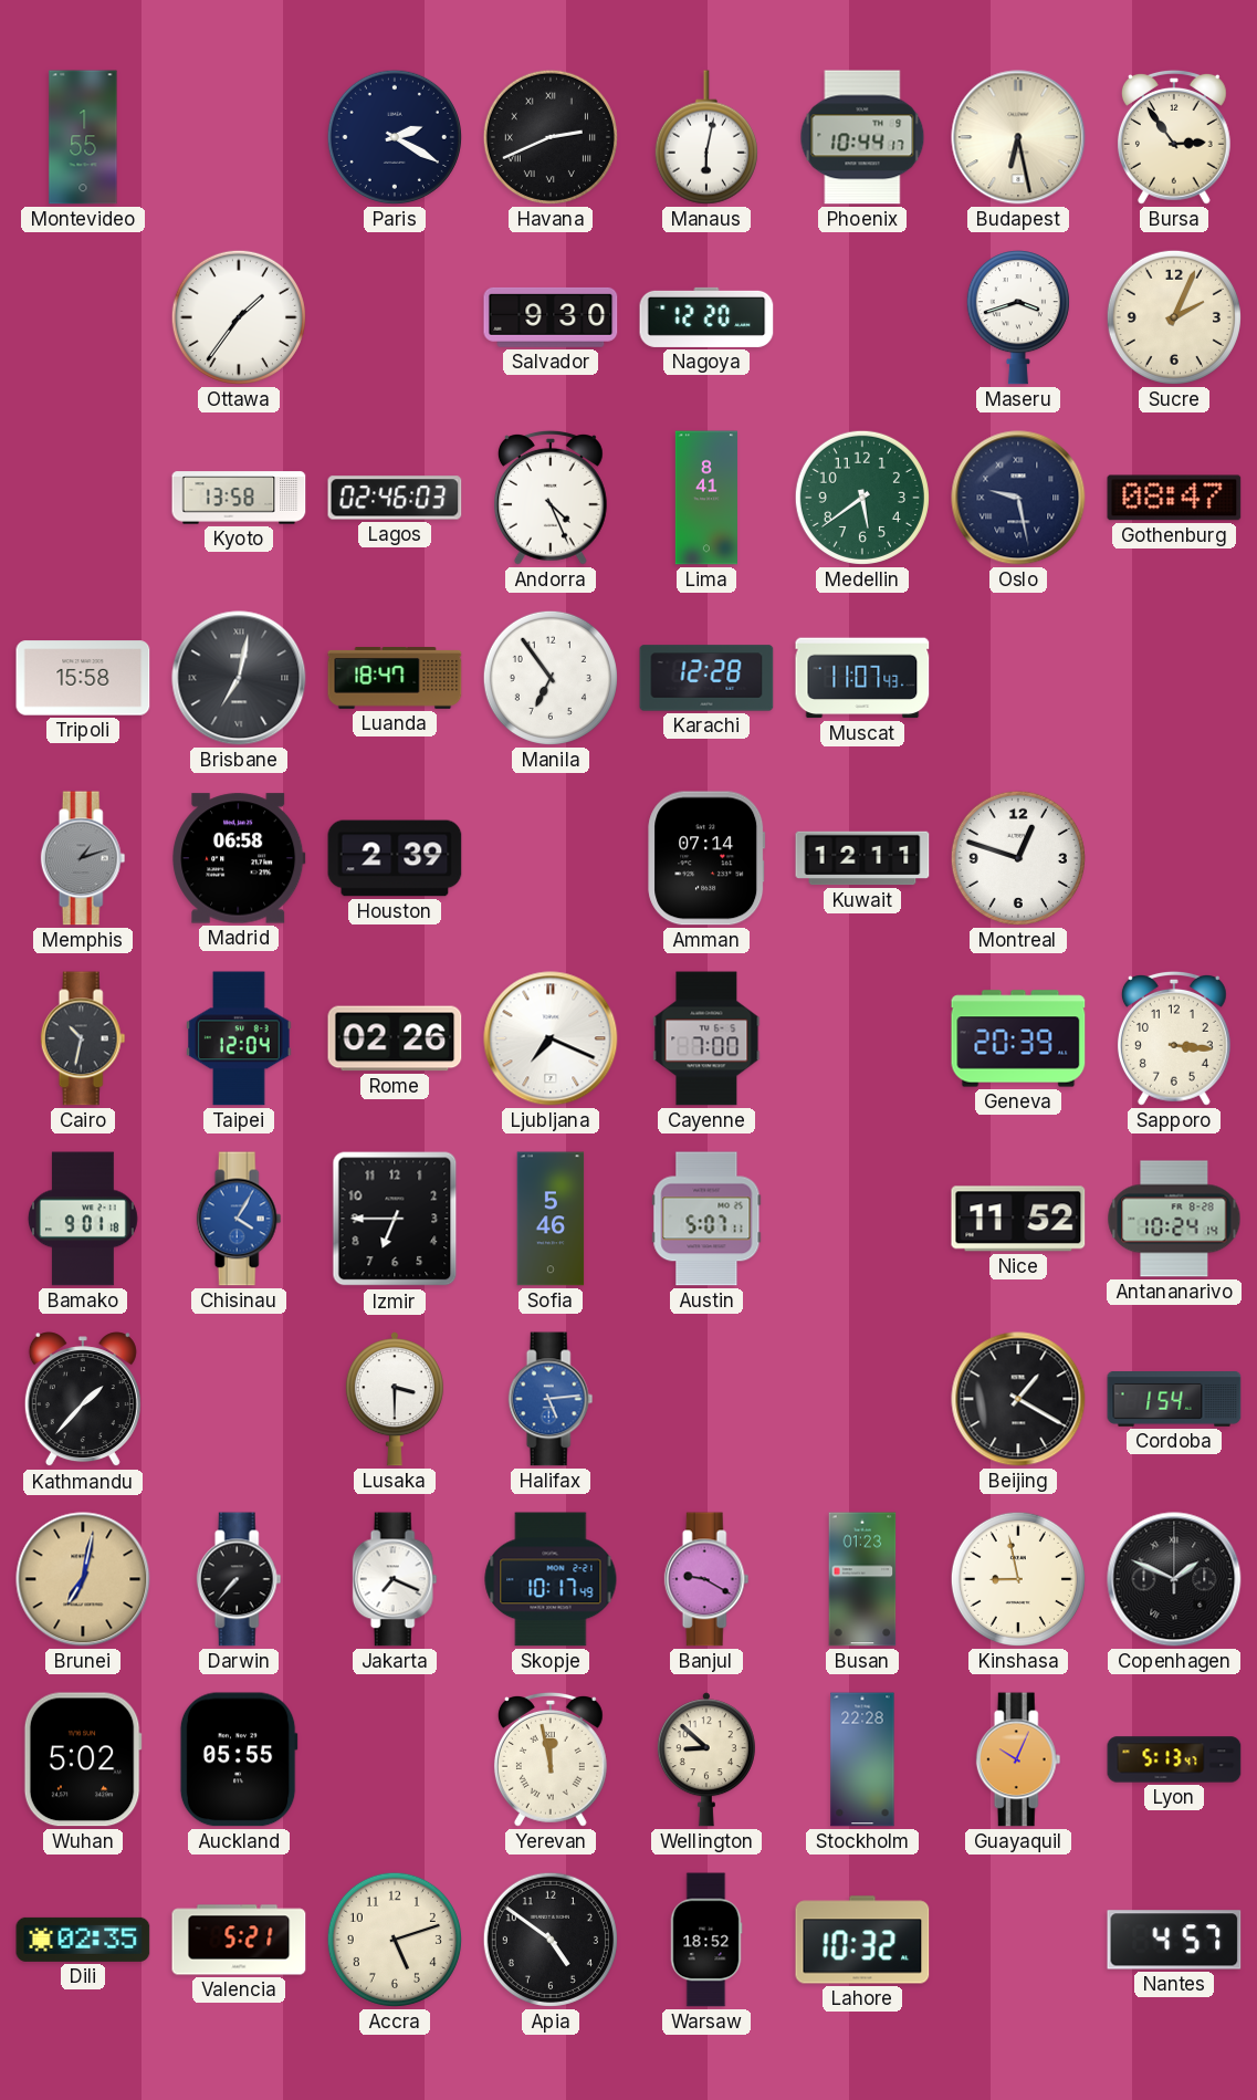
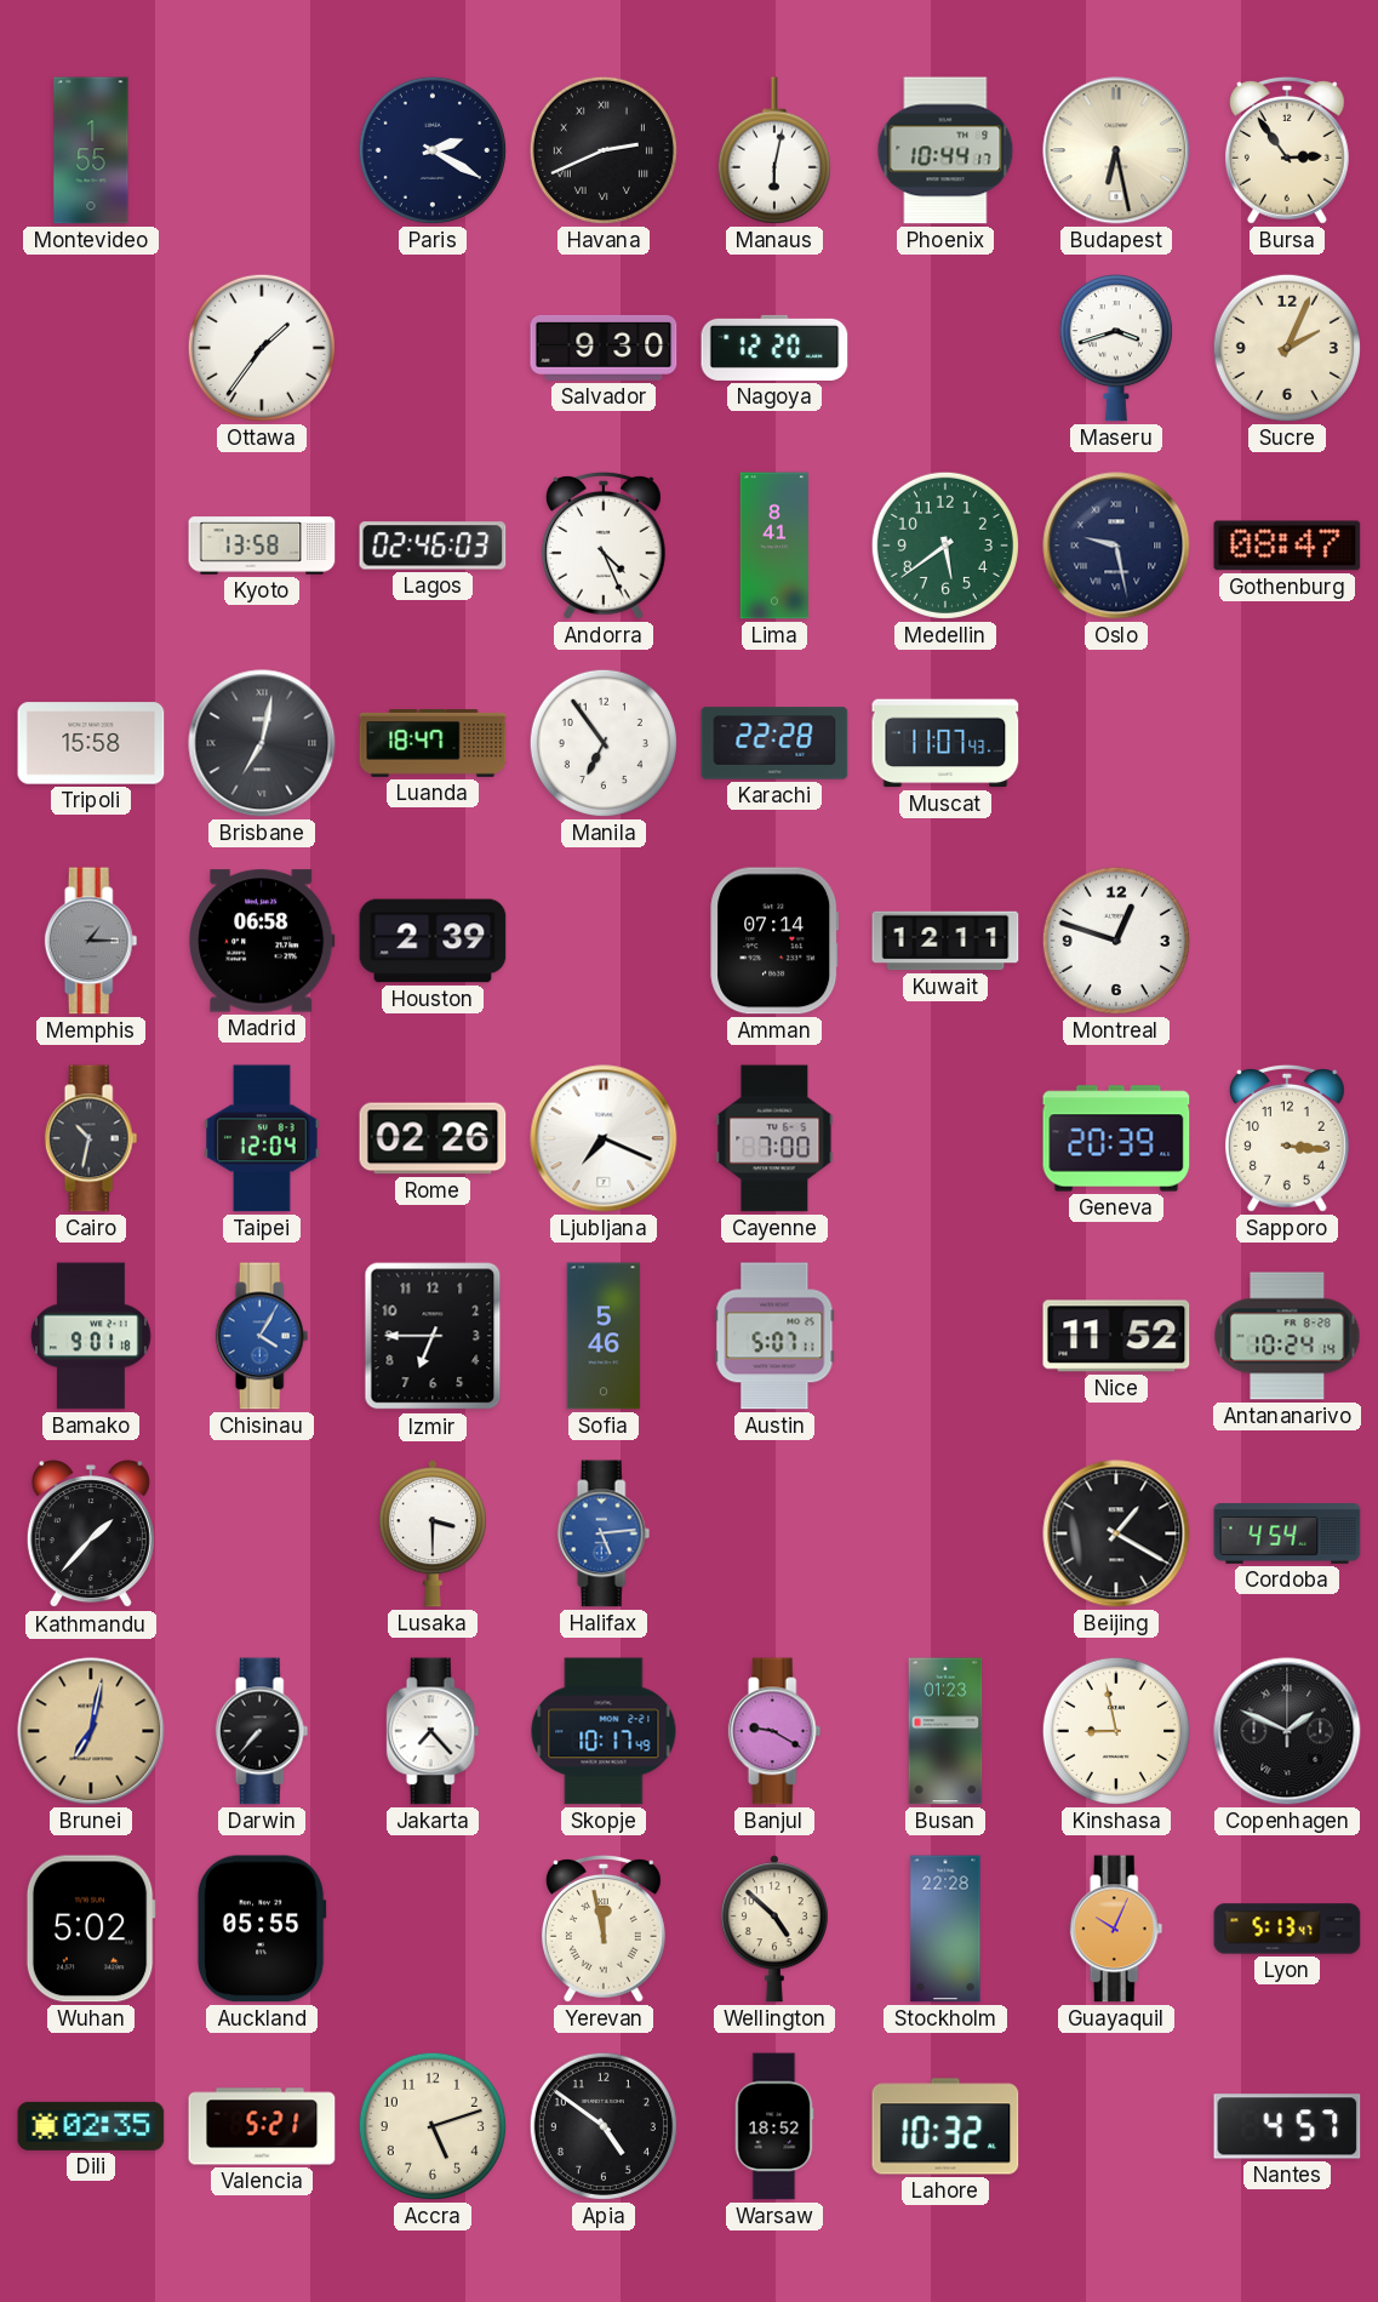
Karachi: 12:28 -> 22:28 (774, 743)
Memphis: 1:12 -> 1:15 (91, 941)
Cordoba: 1:54 -> 4:54 (1287, 1535)
Jakarta: 7:19 -> 7:23 (433, 1731)
Wellington: 8:52 -> 4:52 (774, 1929)
